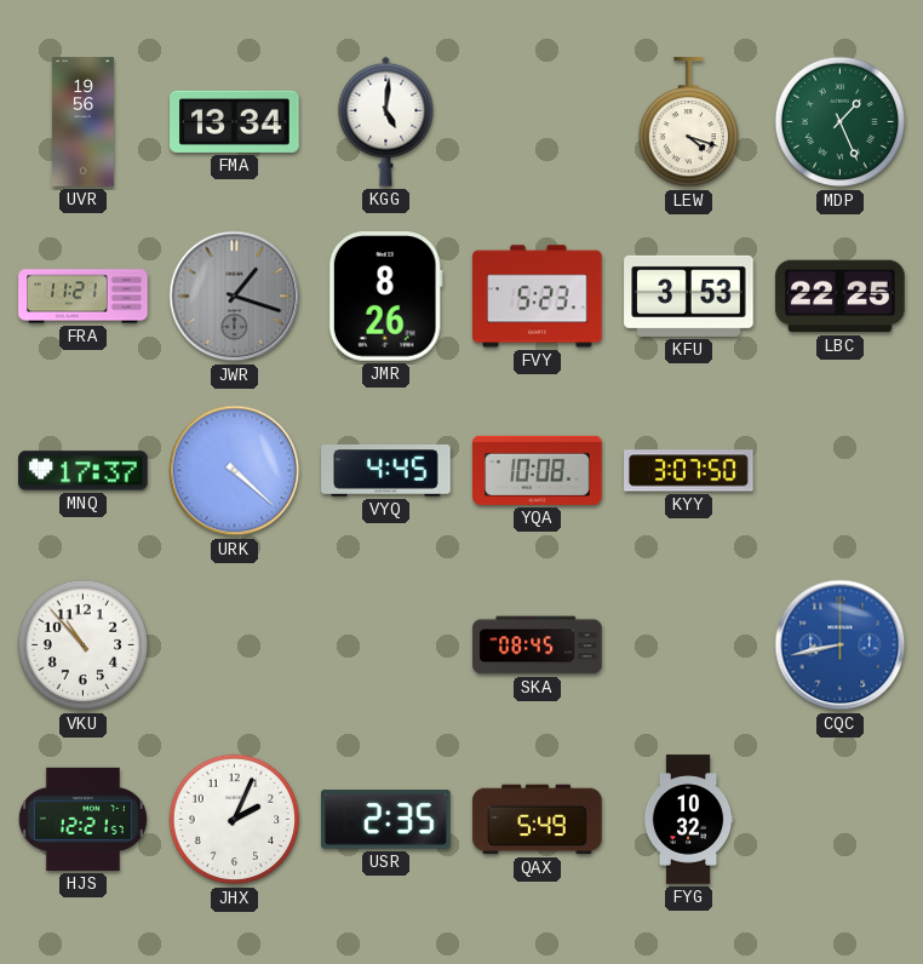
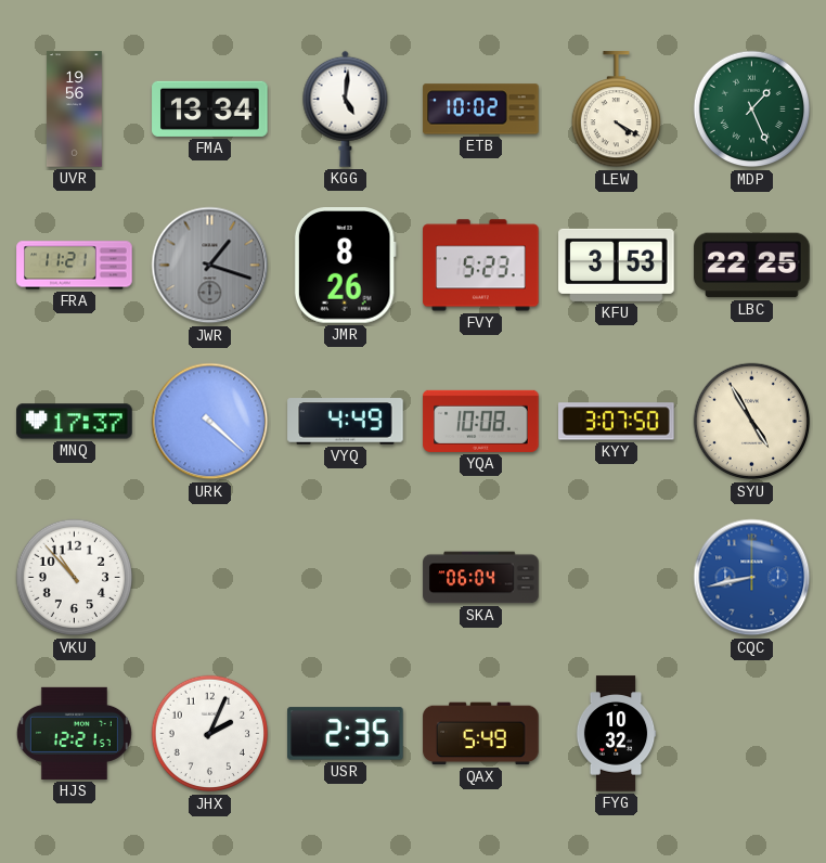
ETB: none -> 10:02 (481, 110)
LEW: 4:18 -> 4:20 (616, 110)
VYQ: 4:45 -> 4:49 (346, 422)
SYU: none -> 4:55 (752, 422)
SKA: 08:45 -> 06:04 (481, 578)
